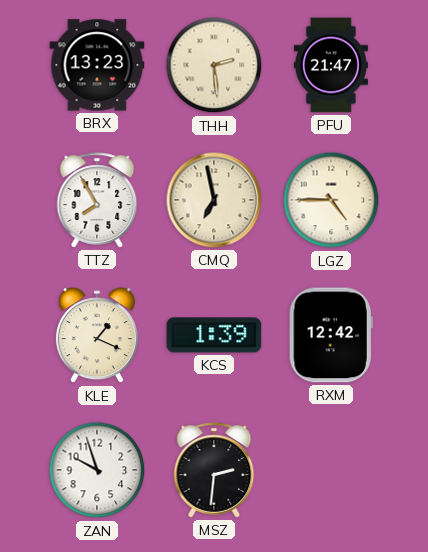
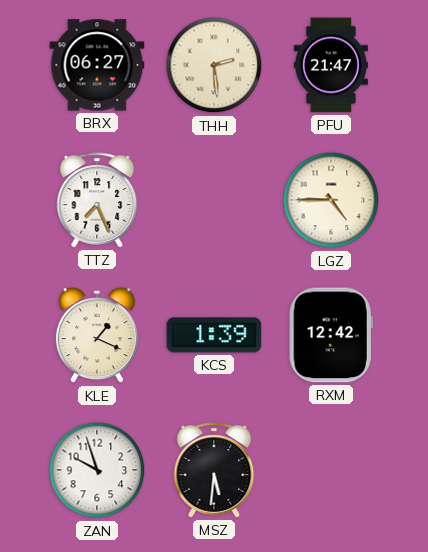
BRX: 13:23 -> 06:27 (97, 65)
TTZ: 7:55 -> 7:26 (97, 200)
CMQ: 6:58 -> none (214, 200)
MSZ: 2:31 -> 5:31 (214, 470)
